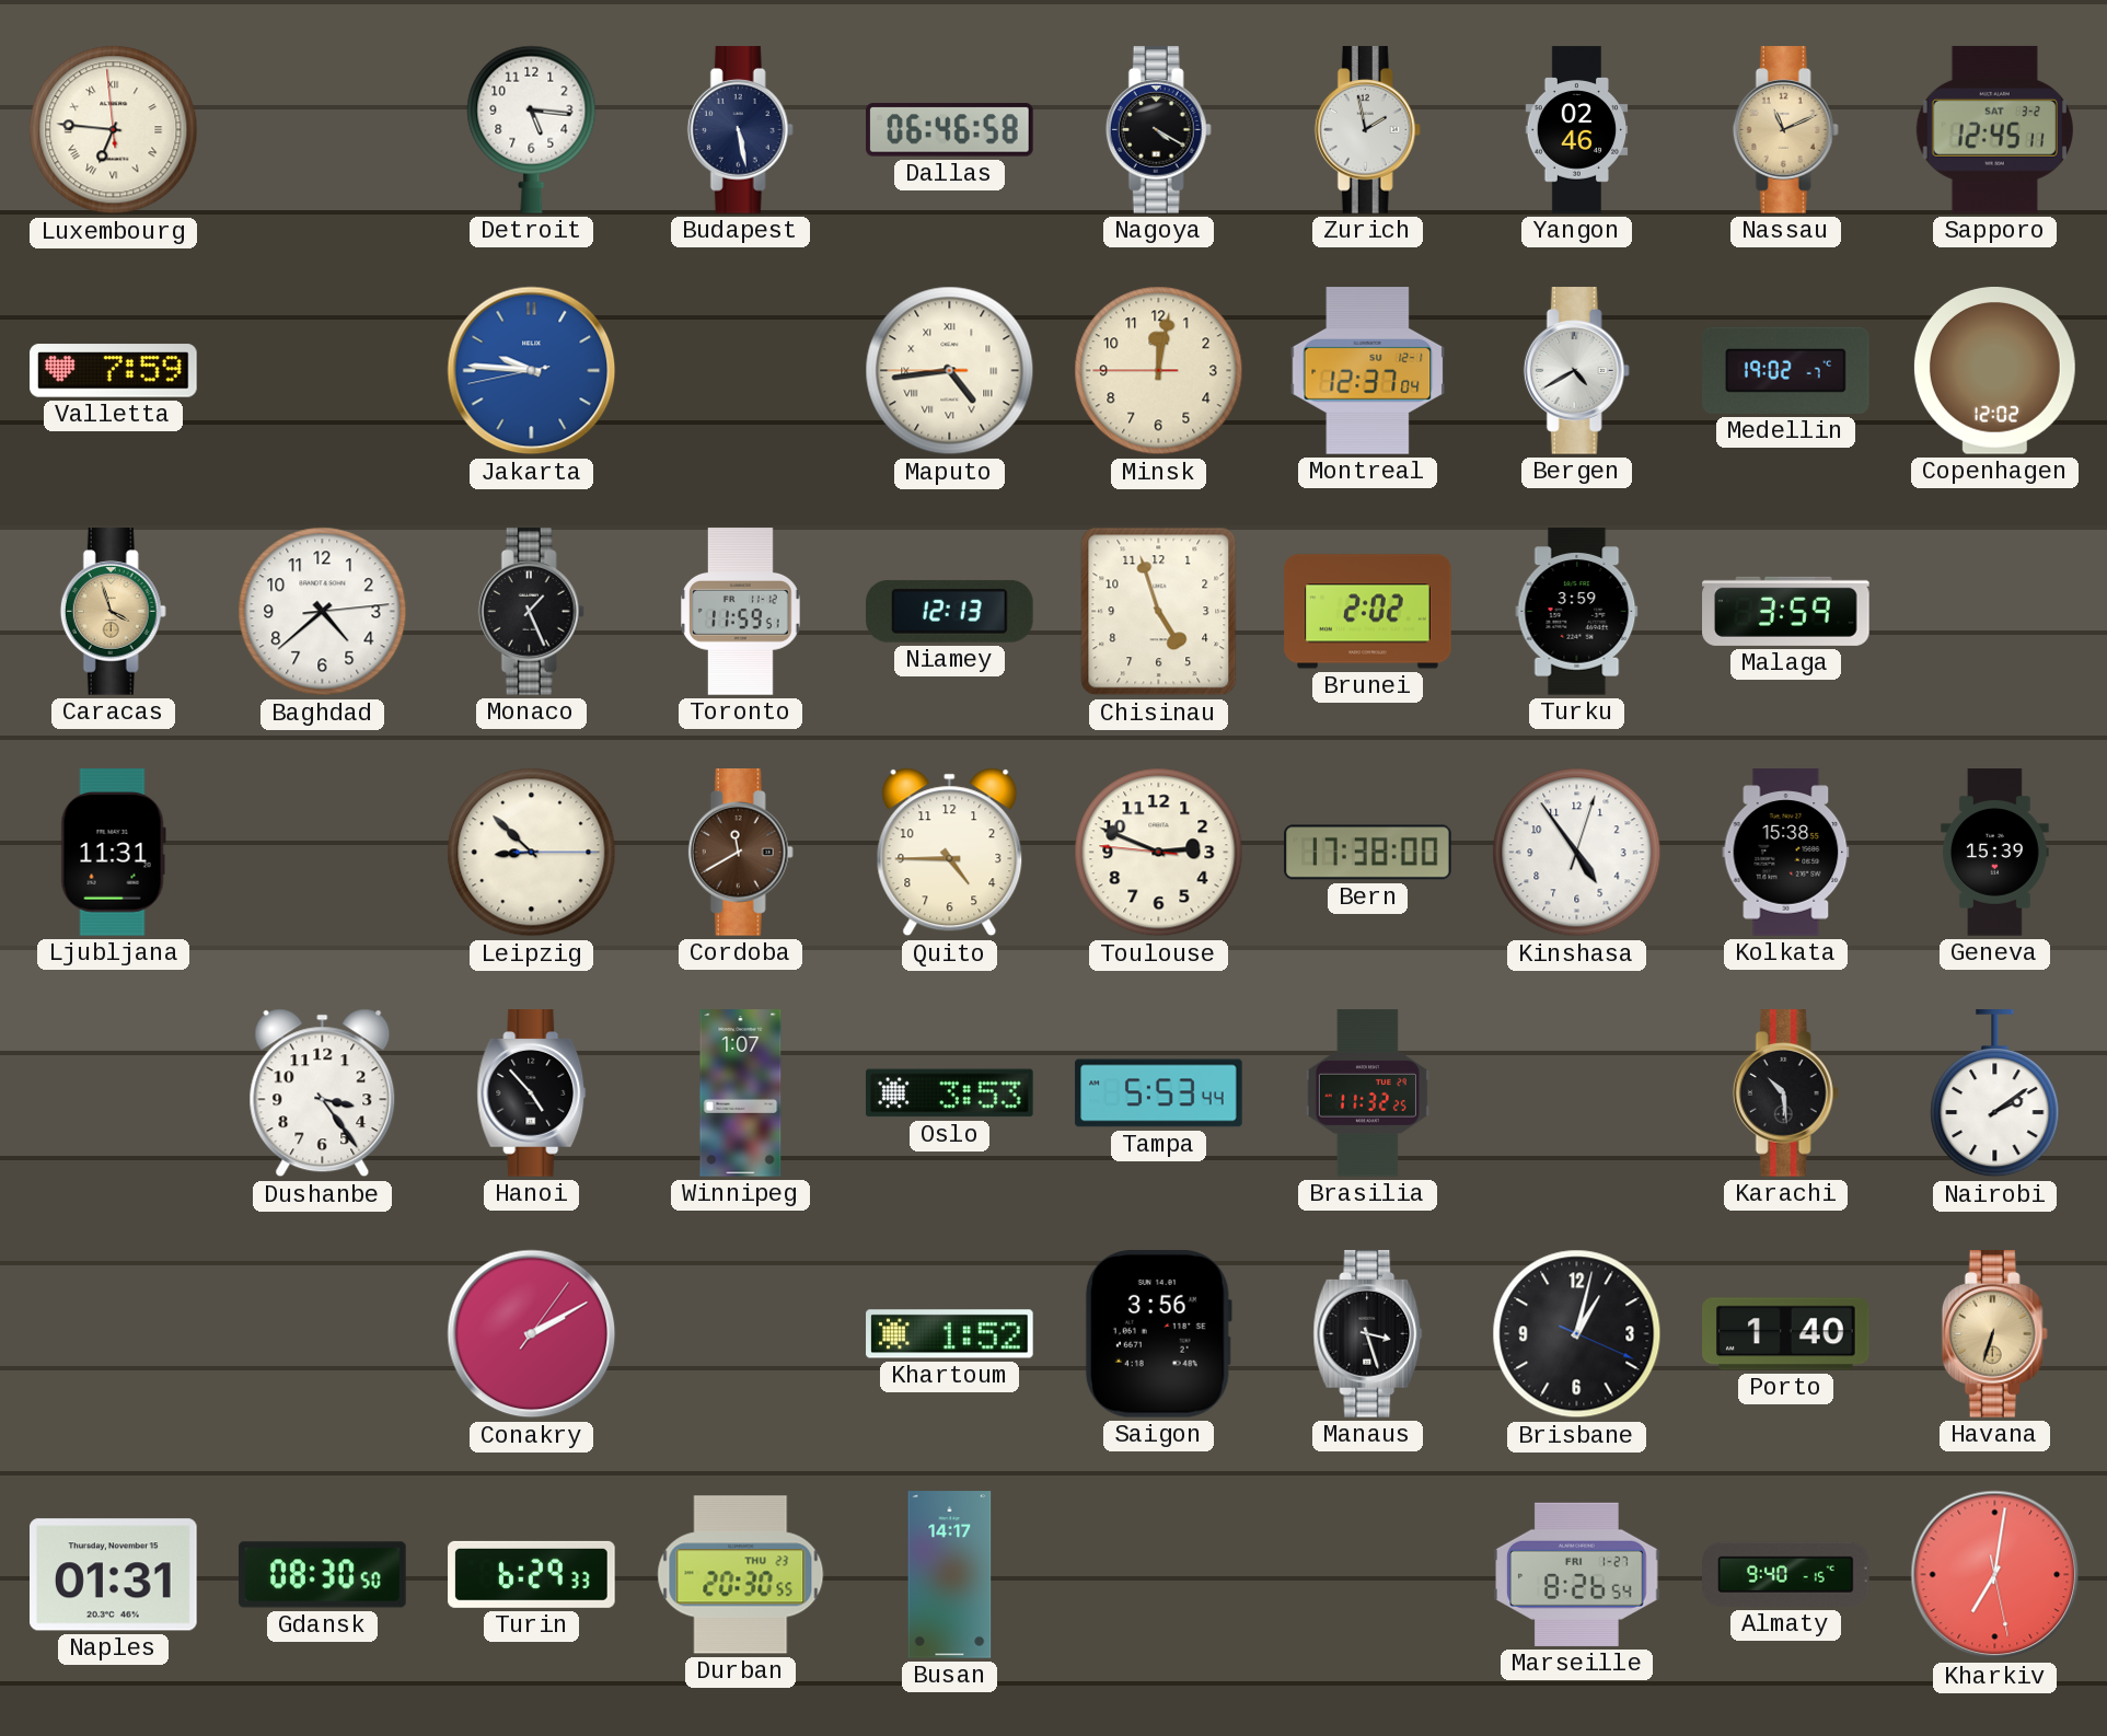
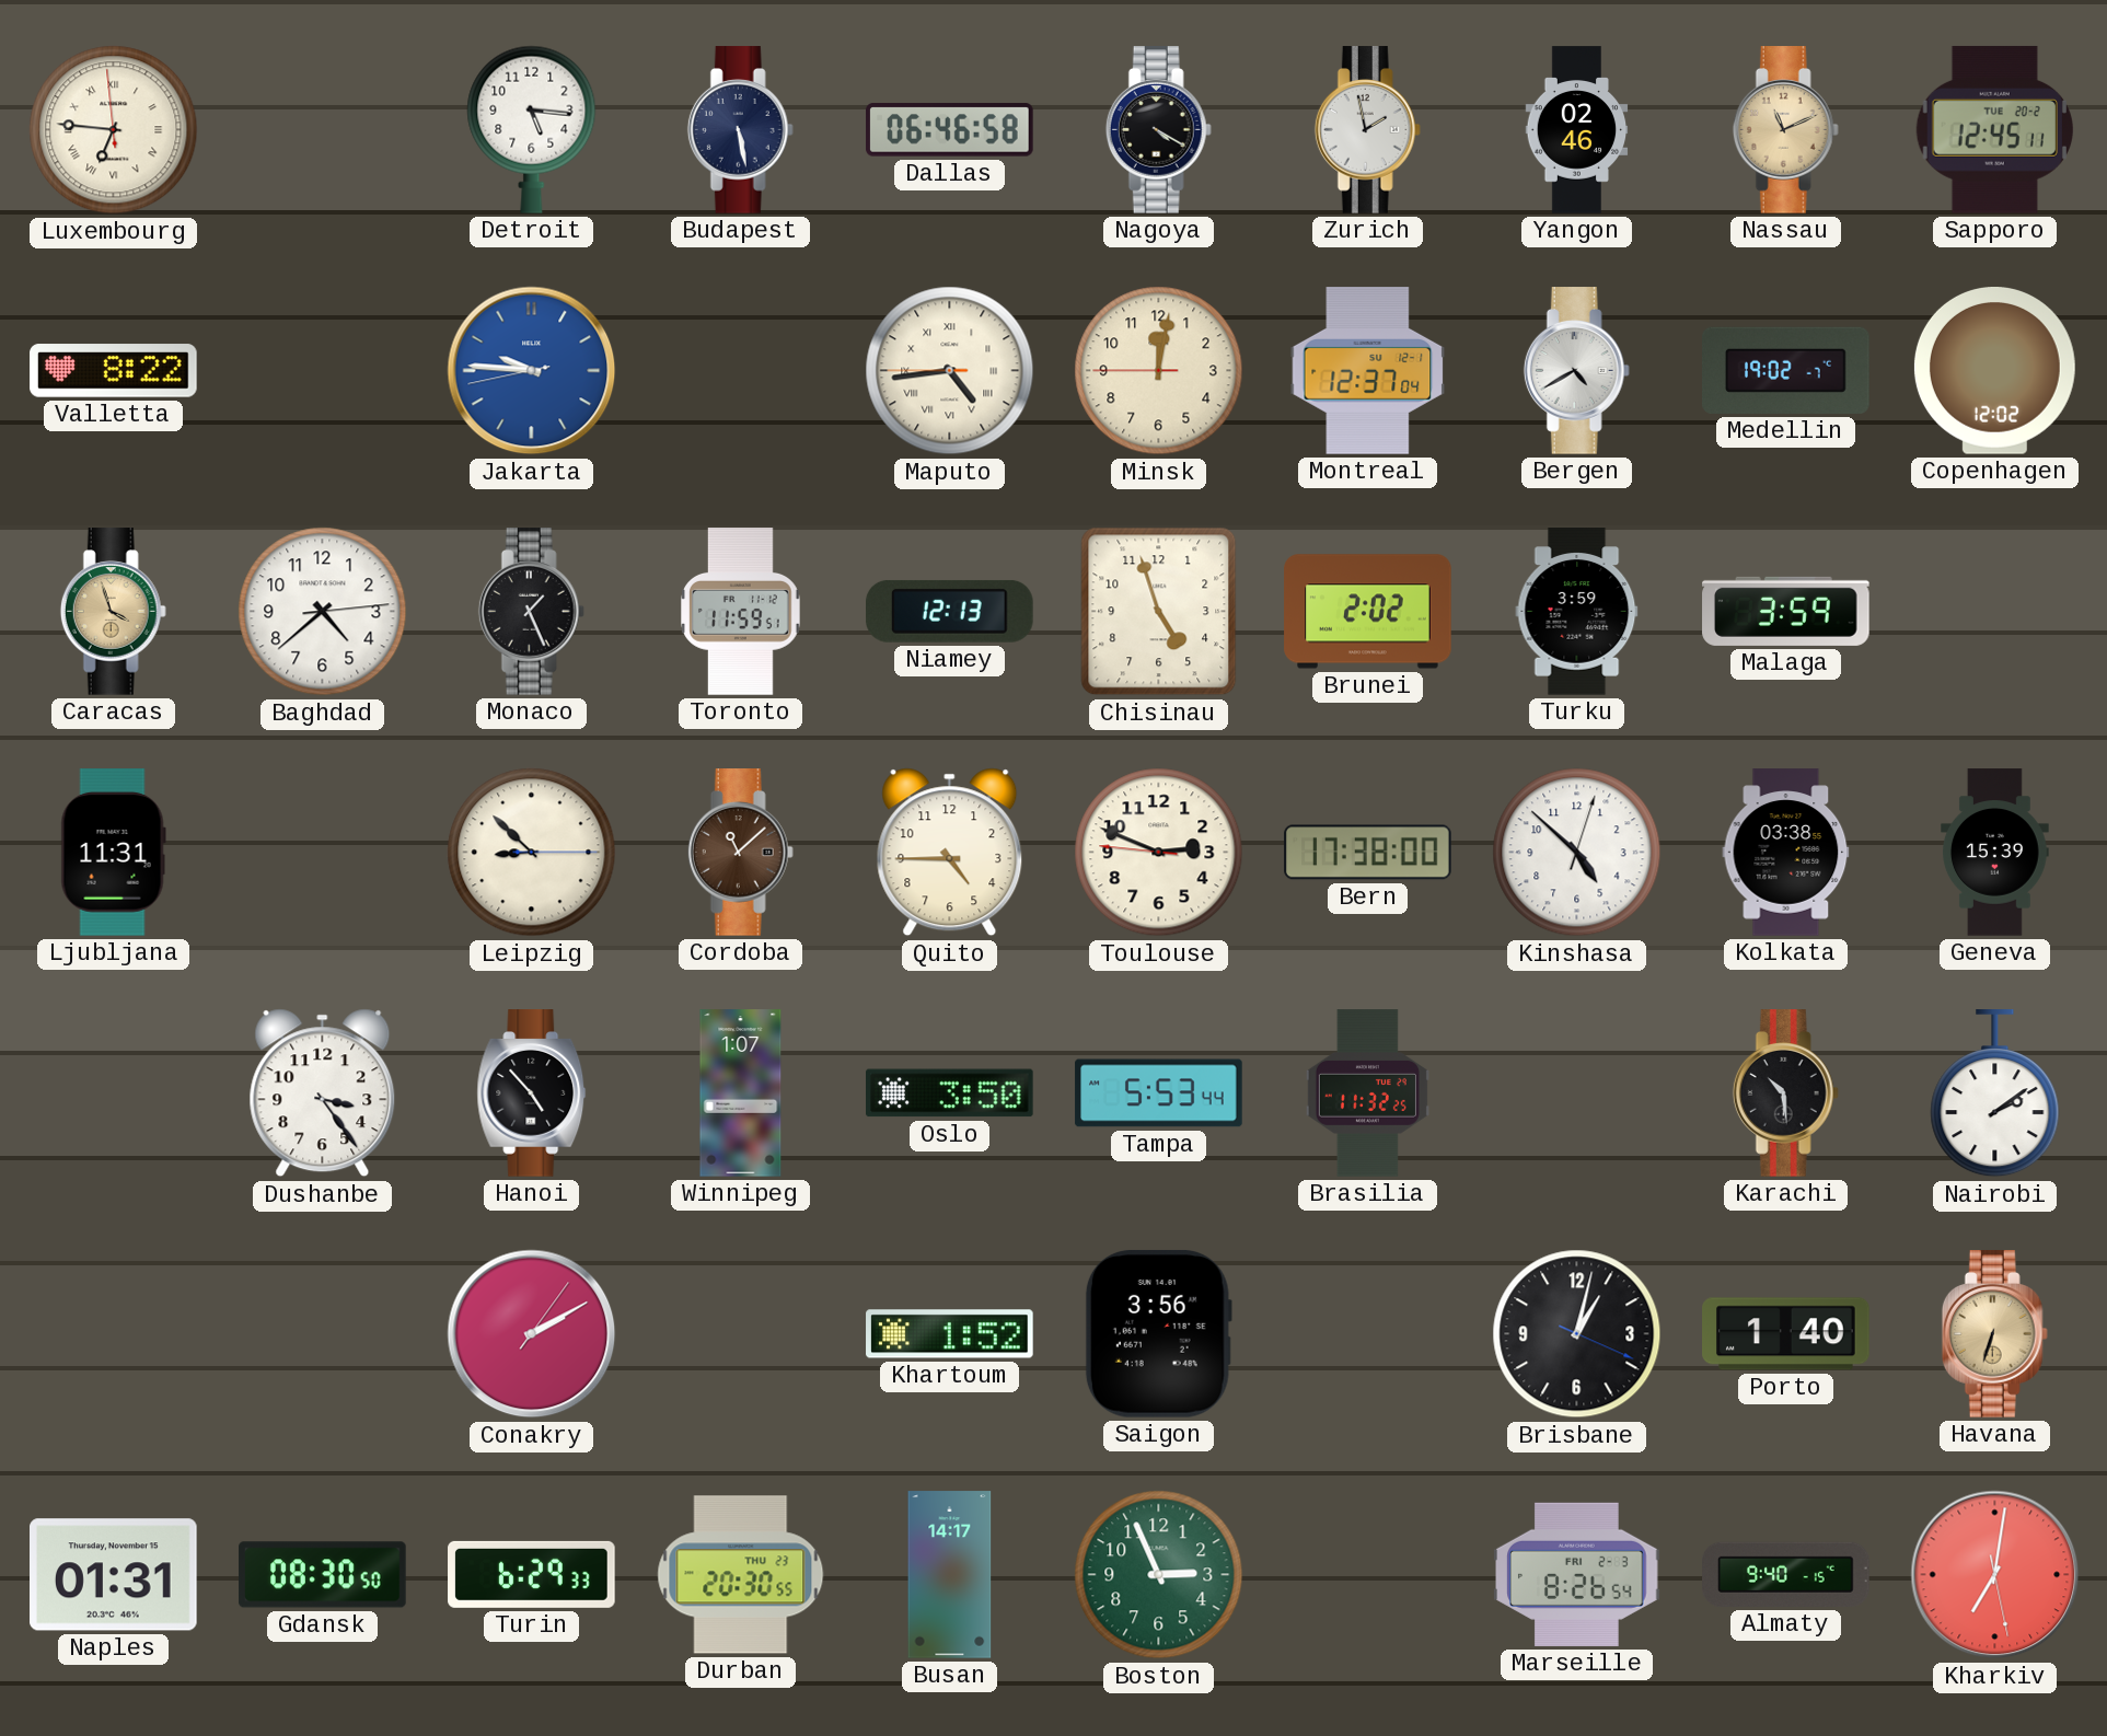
Sapporo date: SAT 3-2 -> TUE 20-2 (1994, 129)
Valletta: 7:59 -> 8:22 (114, 371)
Cordoba: 11:40 -> 11:08 (740, 853)
Kinshasa: 4:54 -> 4:52 (1577, 853)
Kolkata: 15:38 -> 03:38 (1786, 853)
Oslo: 3:53 -> 3:50 (950, 1093)
Manaus: 3:27 -> none (1368, 1334)
Boston: none -> 2:56 (1159, 1575)
Marseille date: FRI 1-27 -> FRI 2-3 (1577, 1574)
